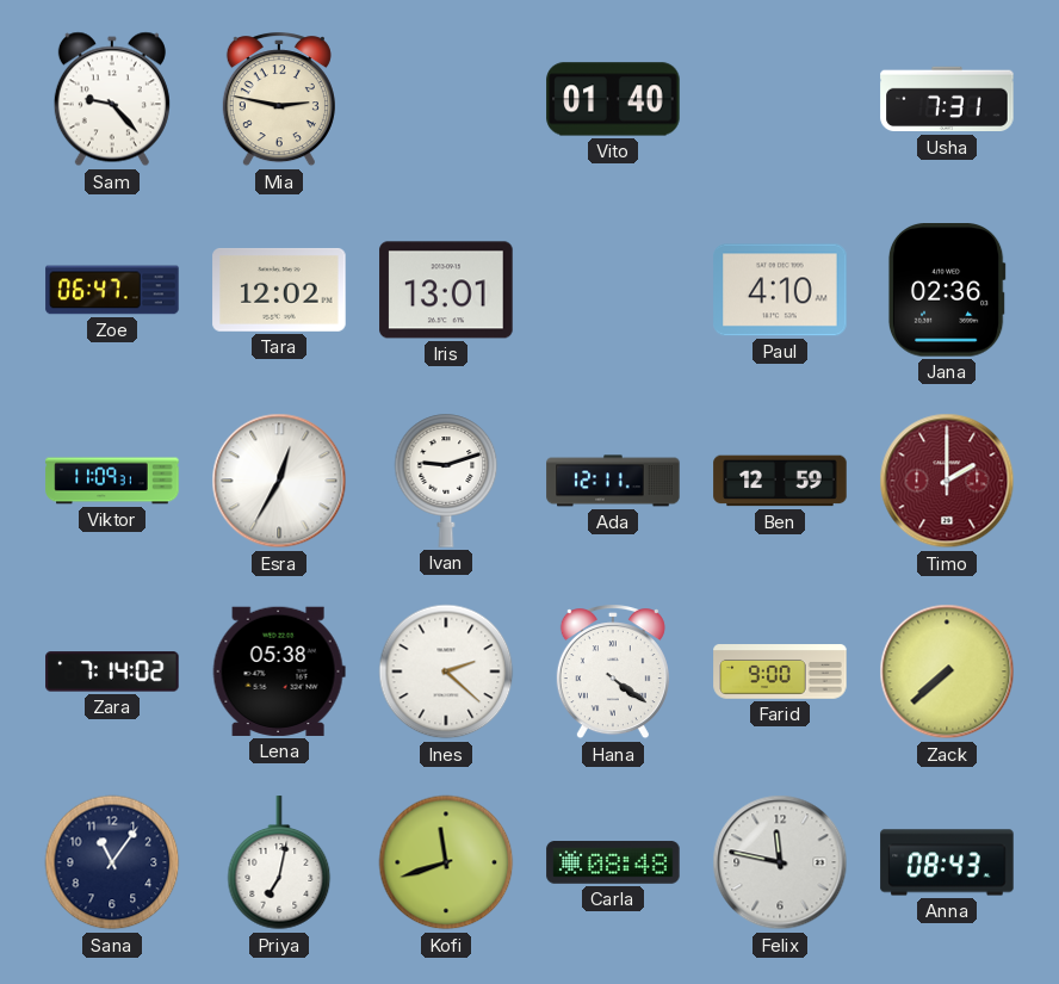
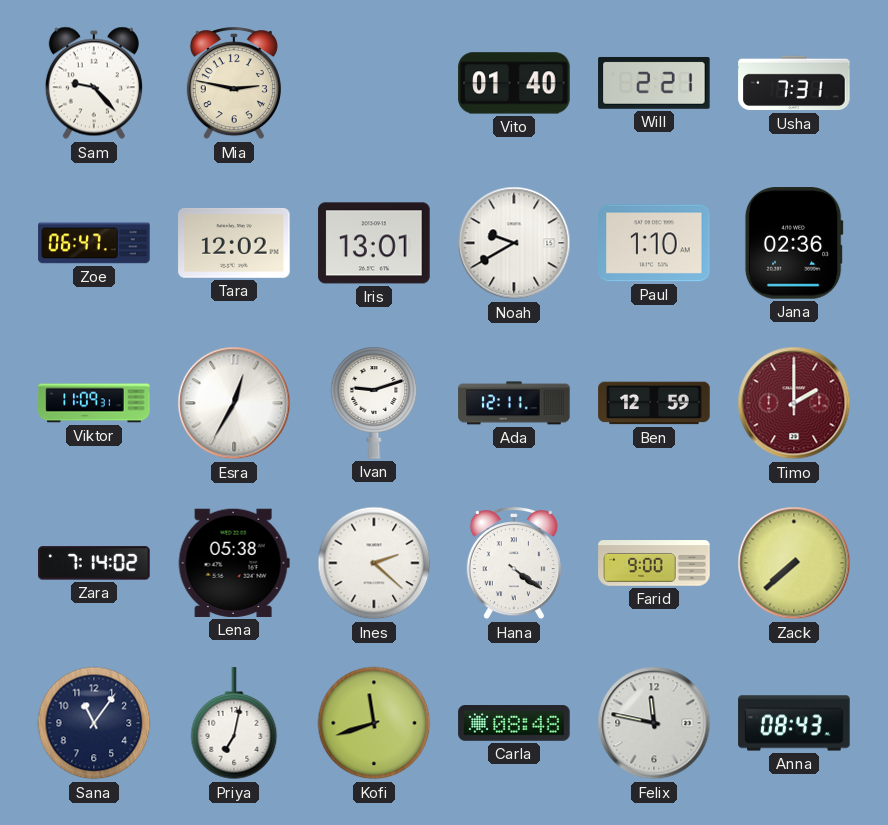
Will: none -> 2:21 (654, 83)
Noah: none -> 9:40 (514, 243)
Paul: 4:10 -> 1:10 (654, 243)
